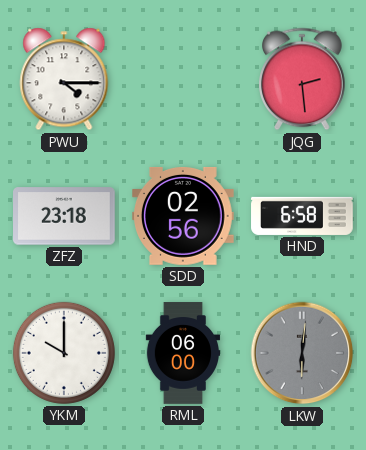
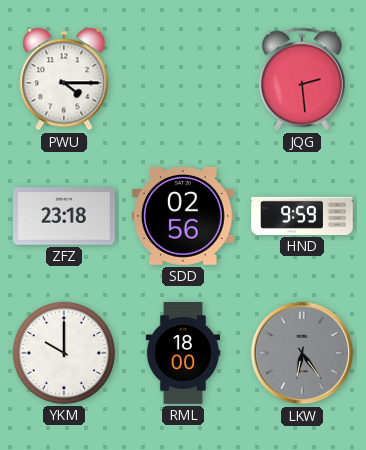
HND: 6:58 -> 9:59 (302, 216)
RML: 06:00 -> 18:00 (183, 353)
LKW: 6:01 -> 6:24 (302, 353)
